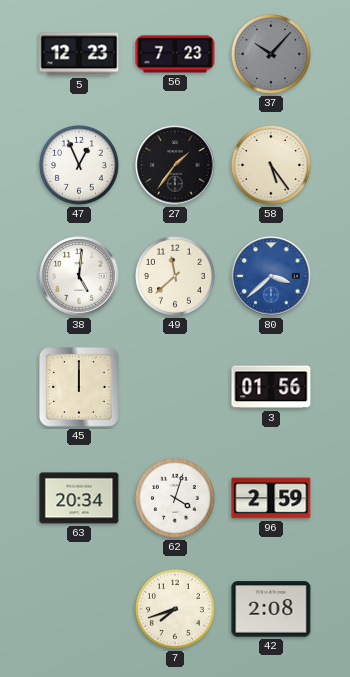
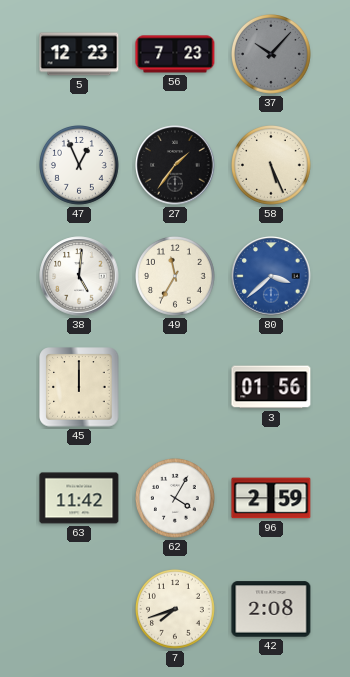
58: 5:24 -> 5:26 (272, 166)
49: 11:38 -> 11:35 (176, 277)
63: 20:34 -> 11:42 (79, 498)
62: 4:03 -> 4:05 (176, 499)
